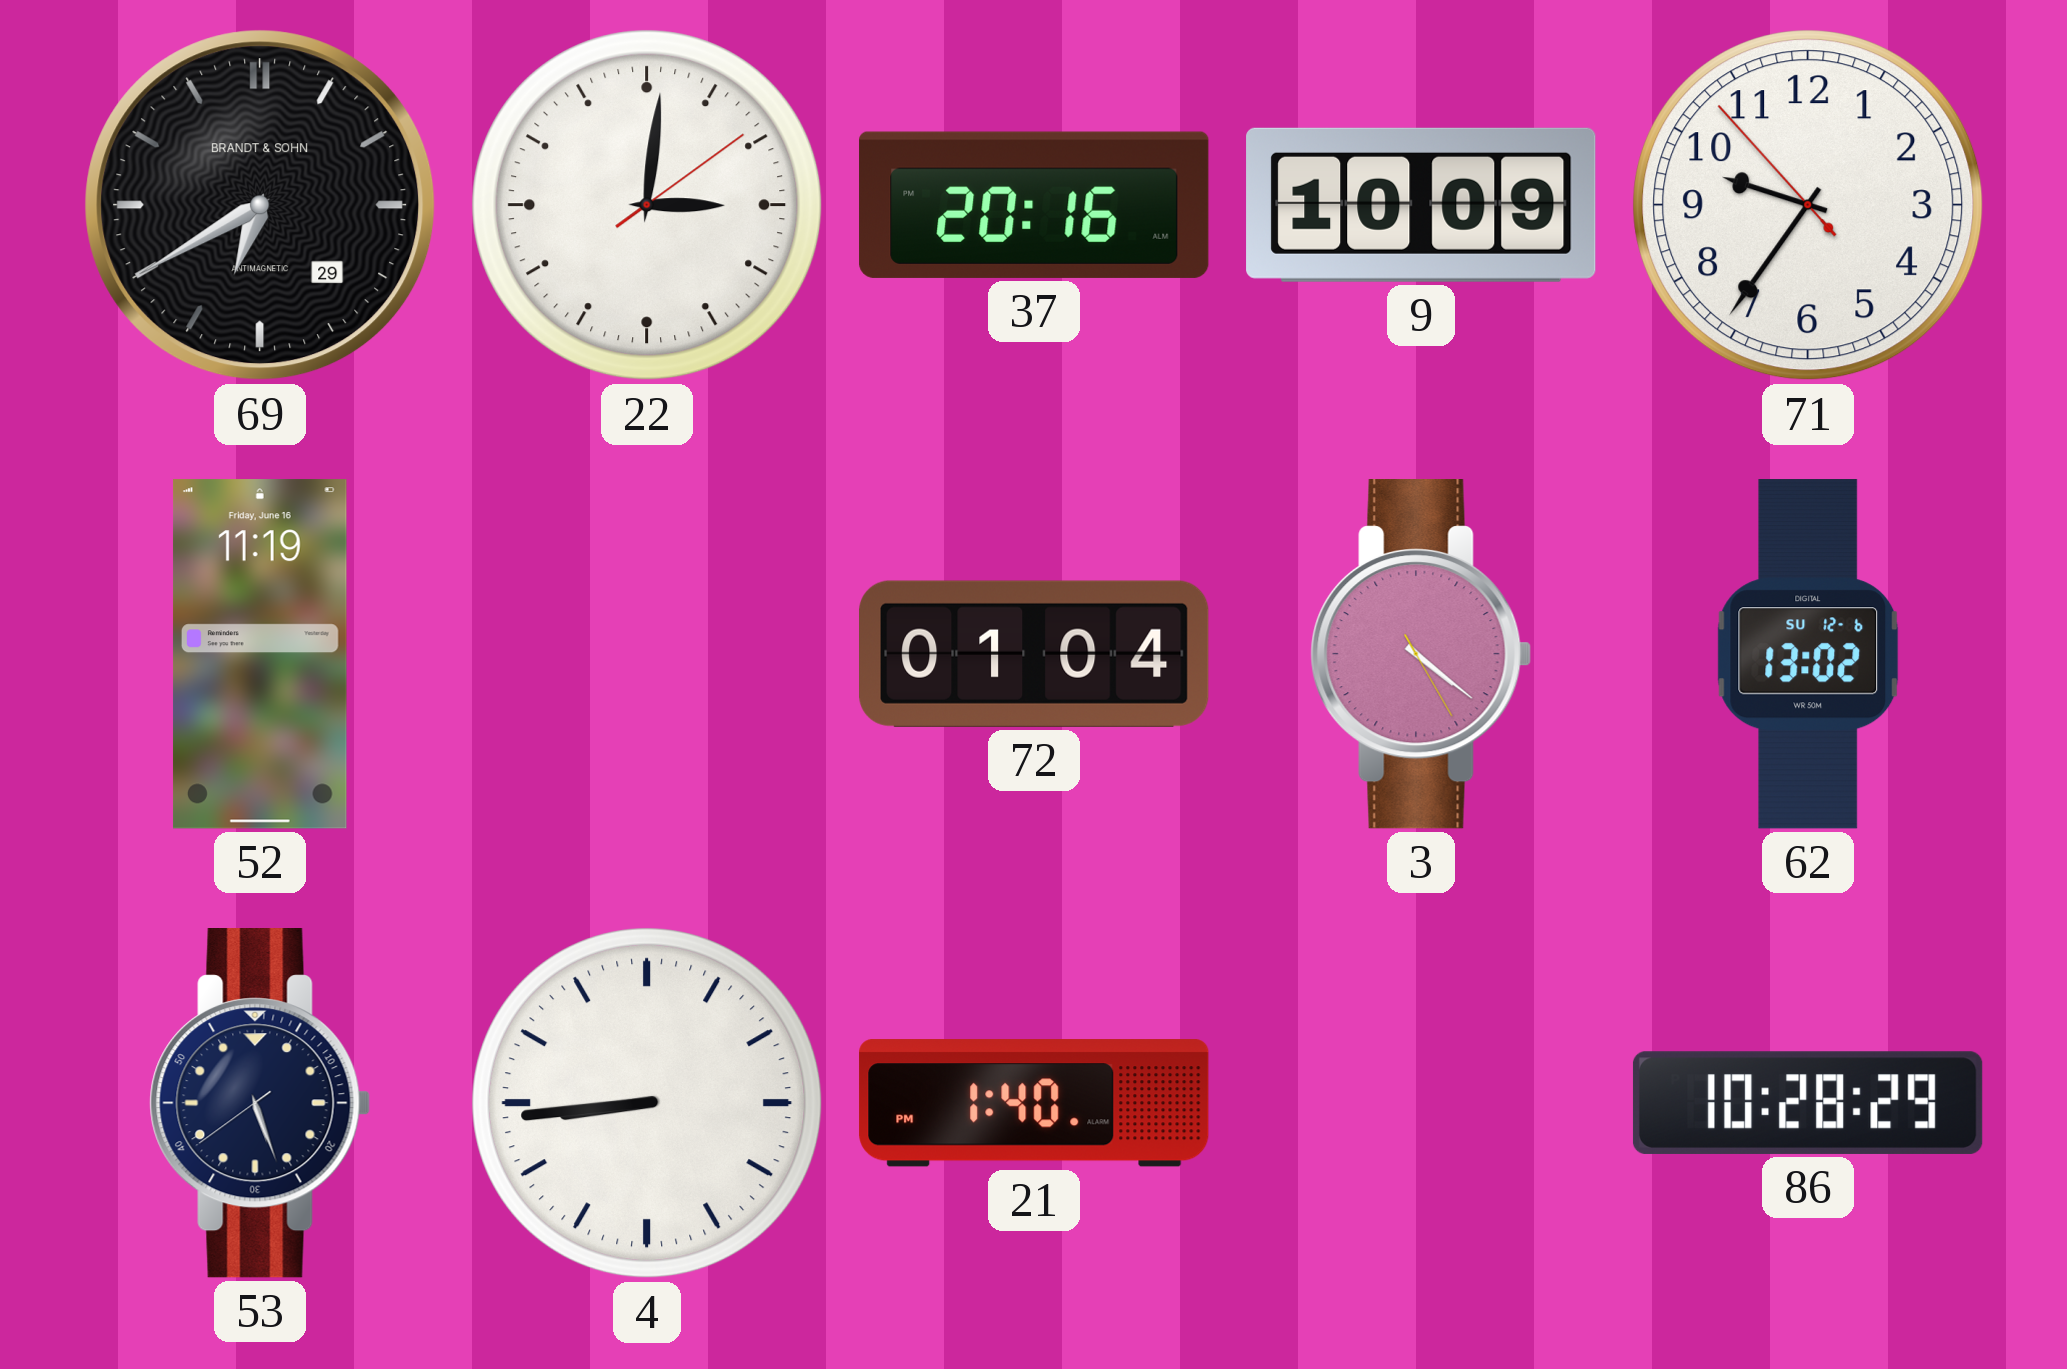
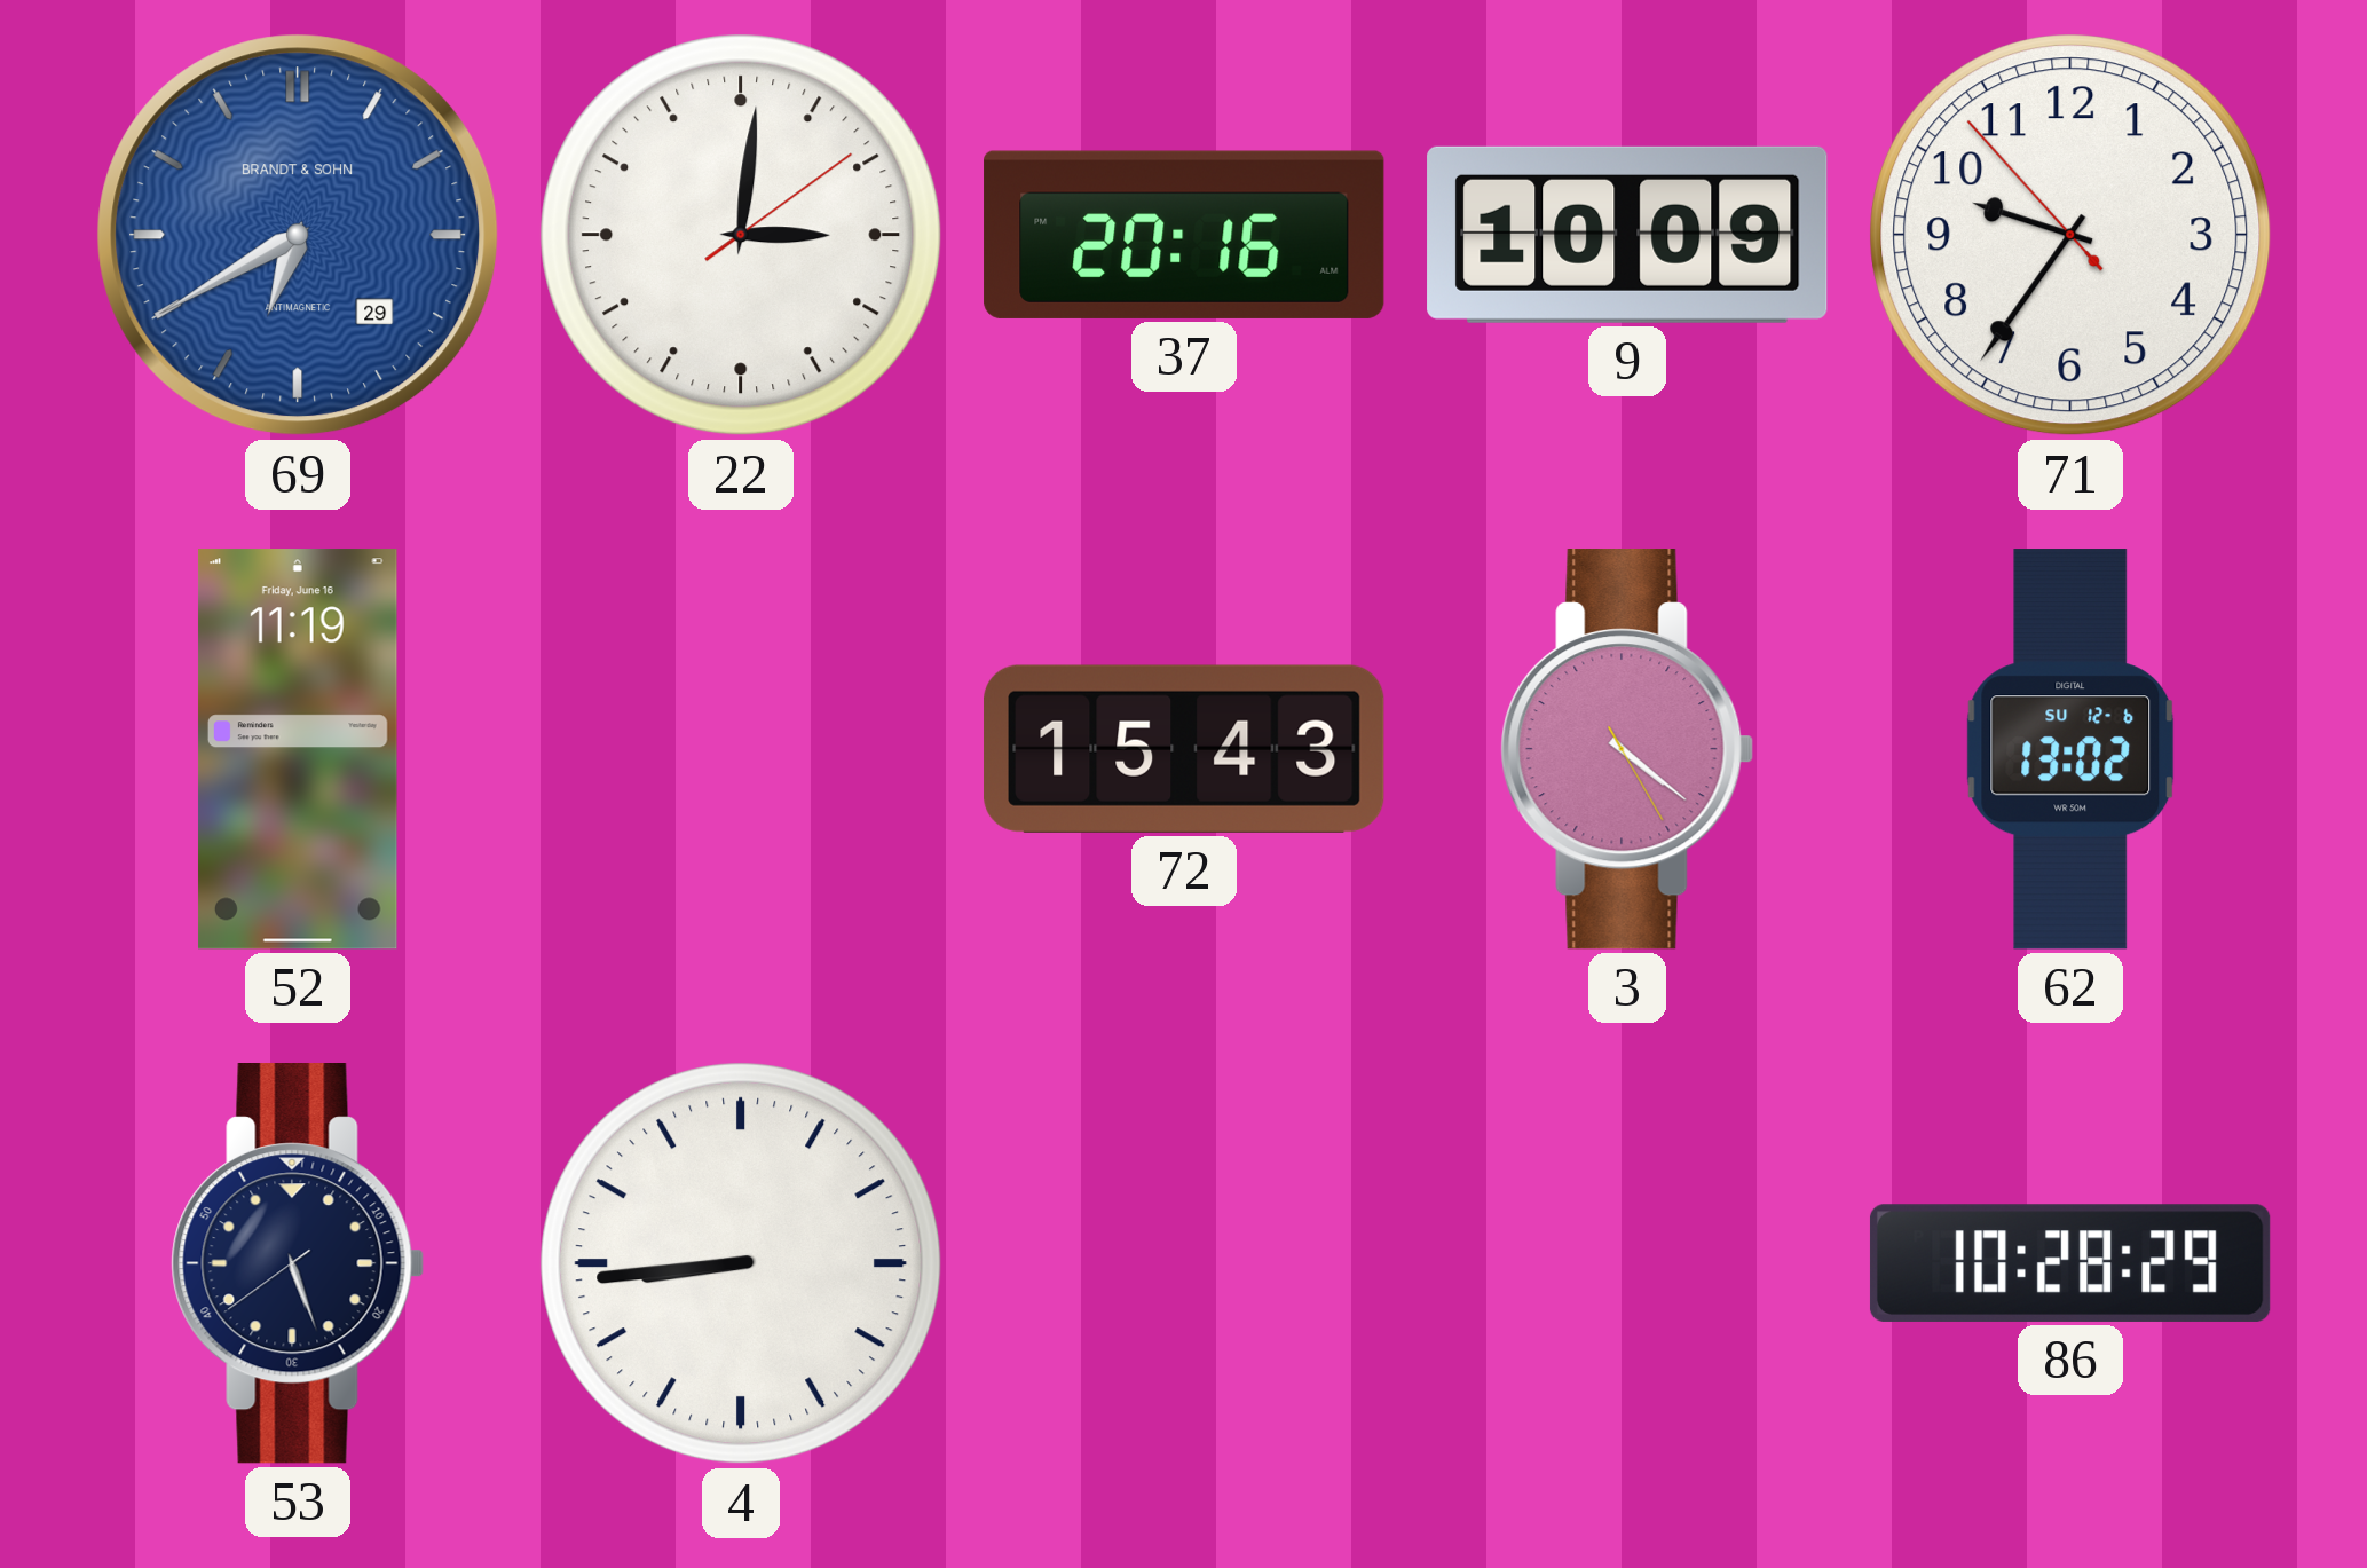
69 dial: black -> blue (298, 235)
72: 01:04 -> 15:43 (1184, 749)
21: 1:40 -> none (1034, 1103)
